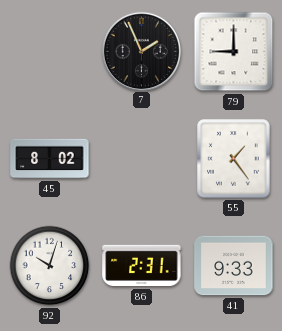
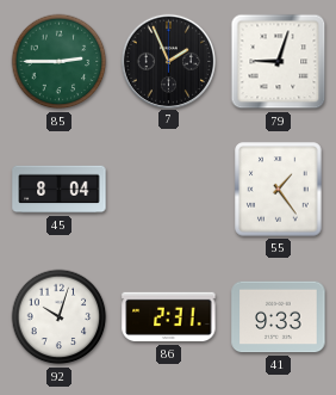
85: none -> 2:45 (60, 62)
79: 9:00 -> 9:03 (279, 62)
45: 8:02 -> 8:04 (60, 190)
